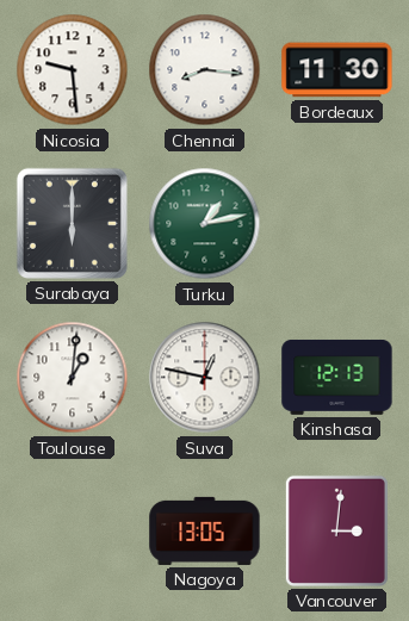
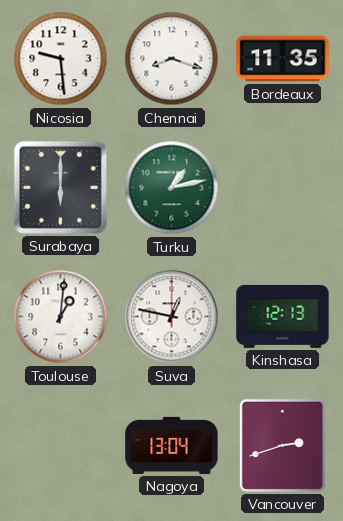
Chennai: 8:16 -> 8:18 (172, 59)
Bordeaux: 11:30 -> 11:35 (283, 59)
Nagoya: 13:05 -> 13:04 (172, 445)
Vancouver: 3:01 -> 2:42 (282, 445)
